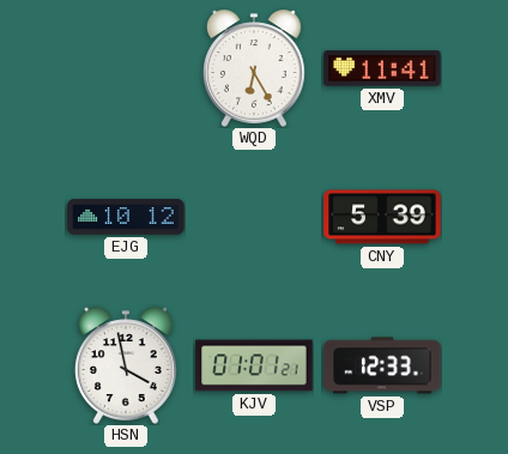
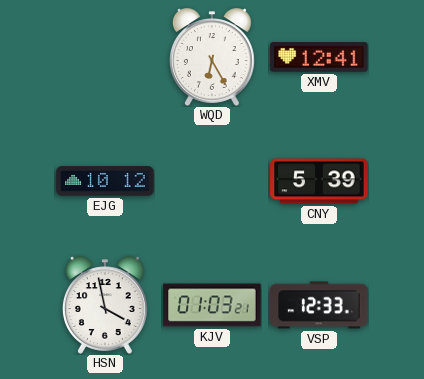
XMV: 11:41 -> 12:41 (319, 57)
KJV: 01:01 -> 01:03 (212, 305)
